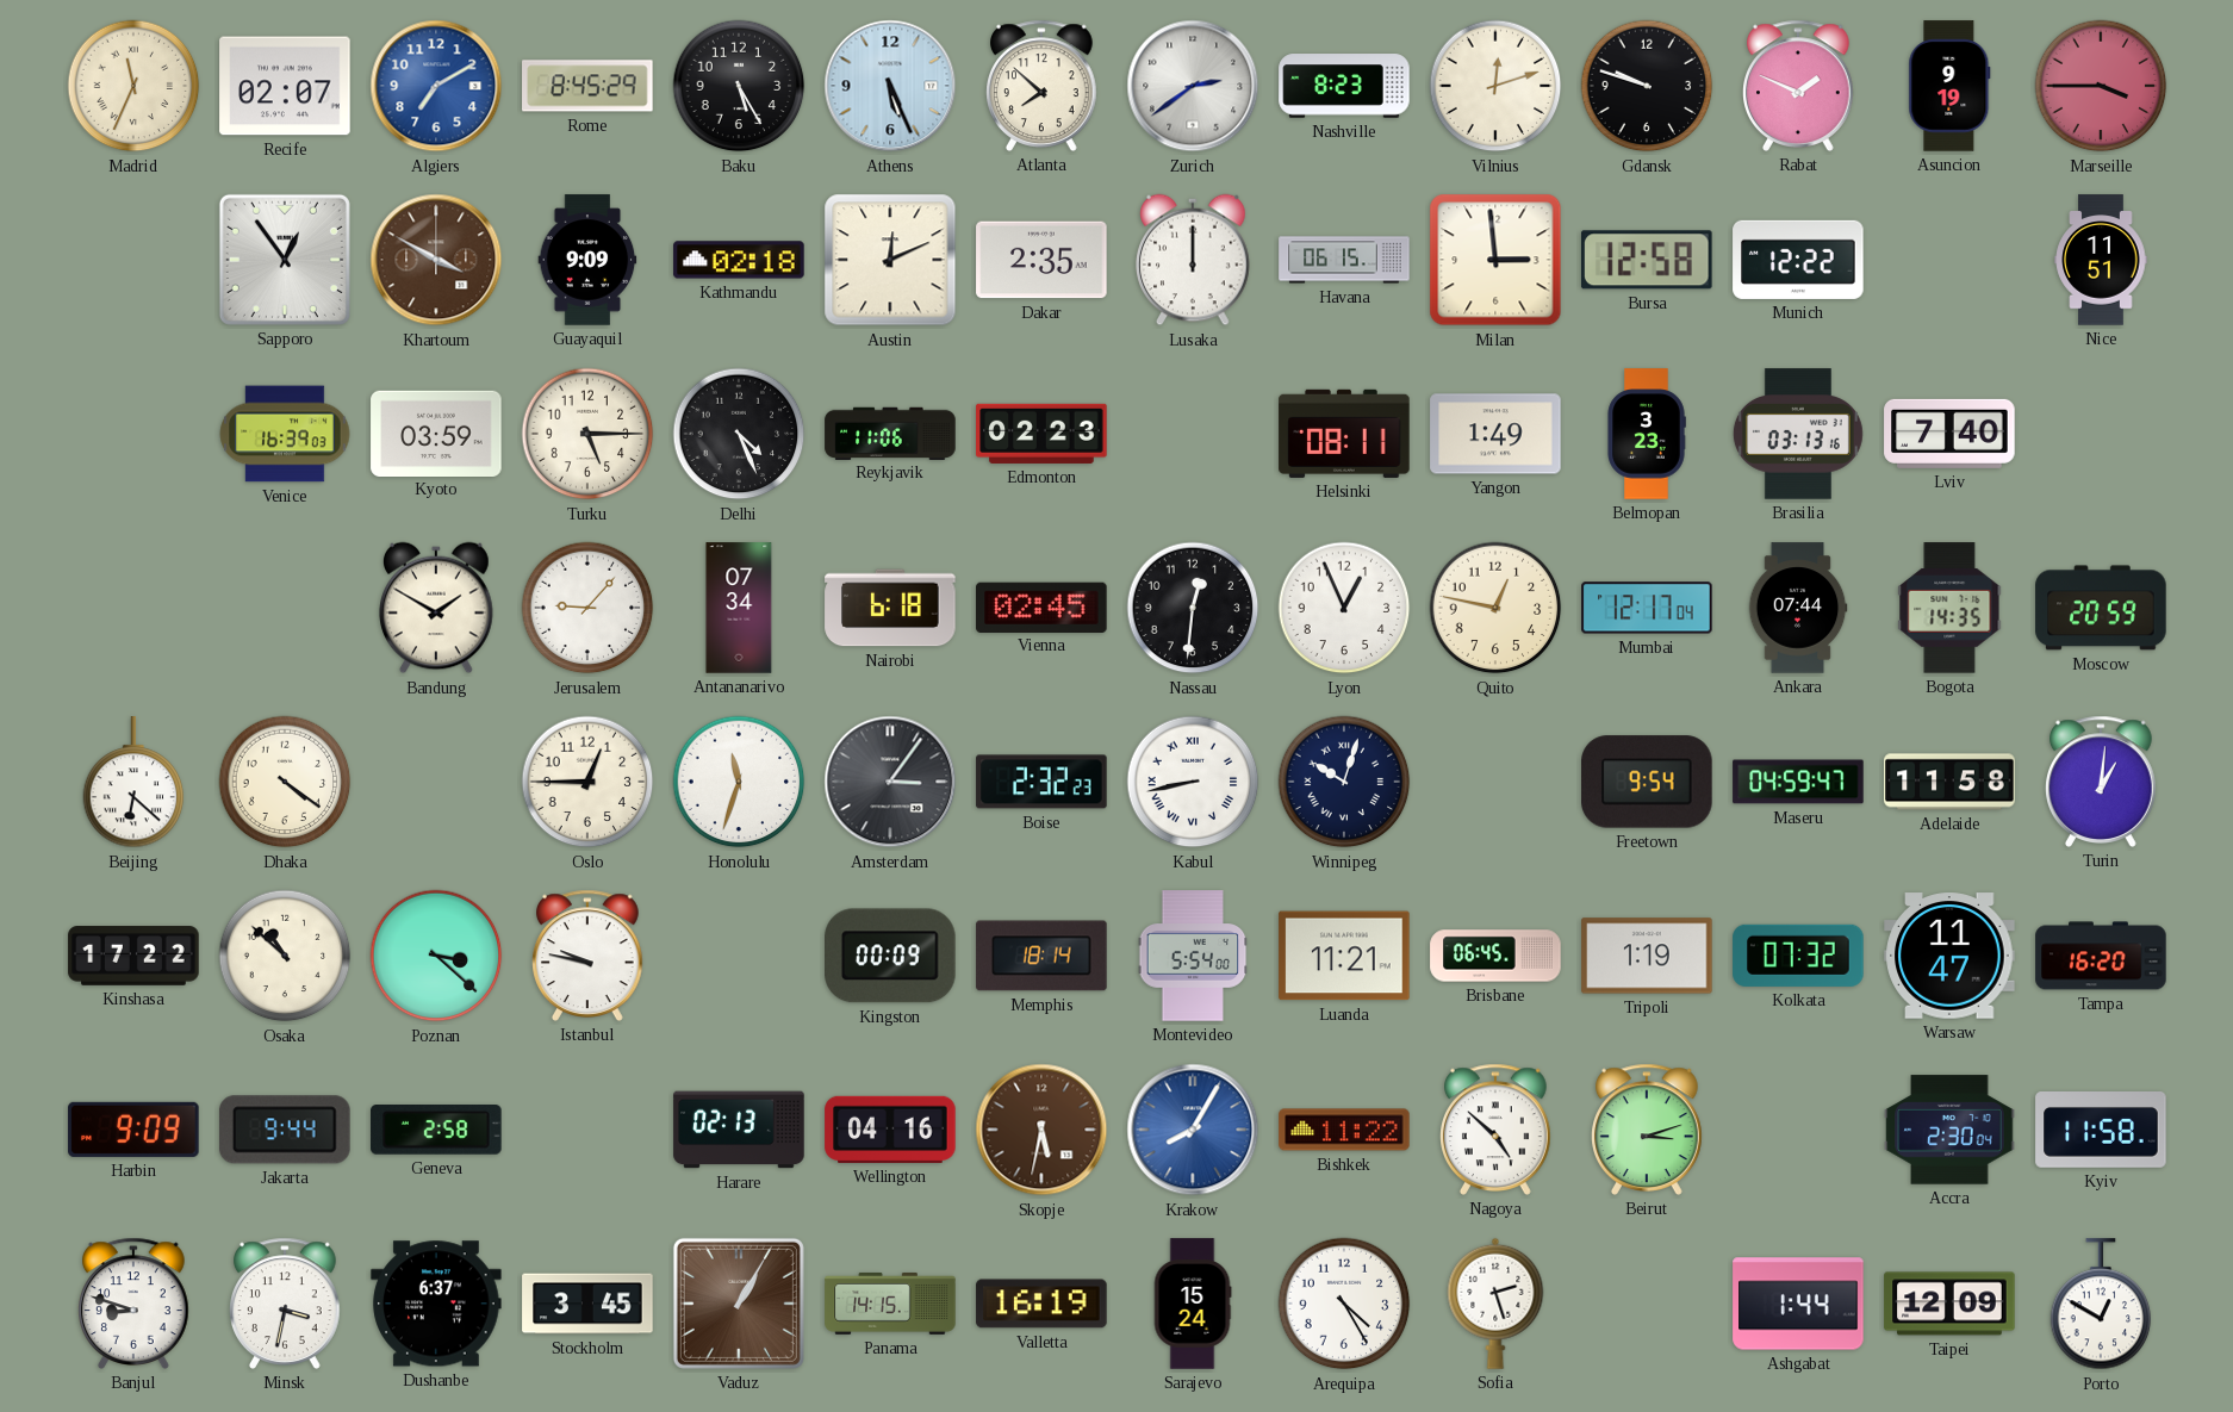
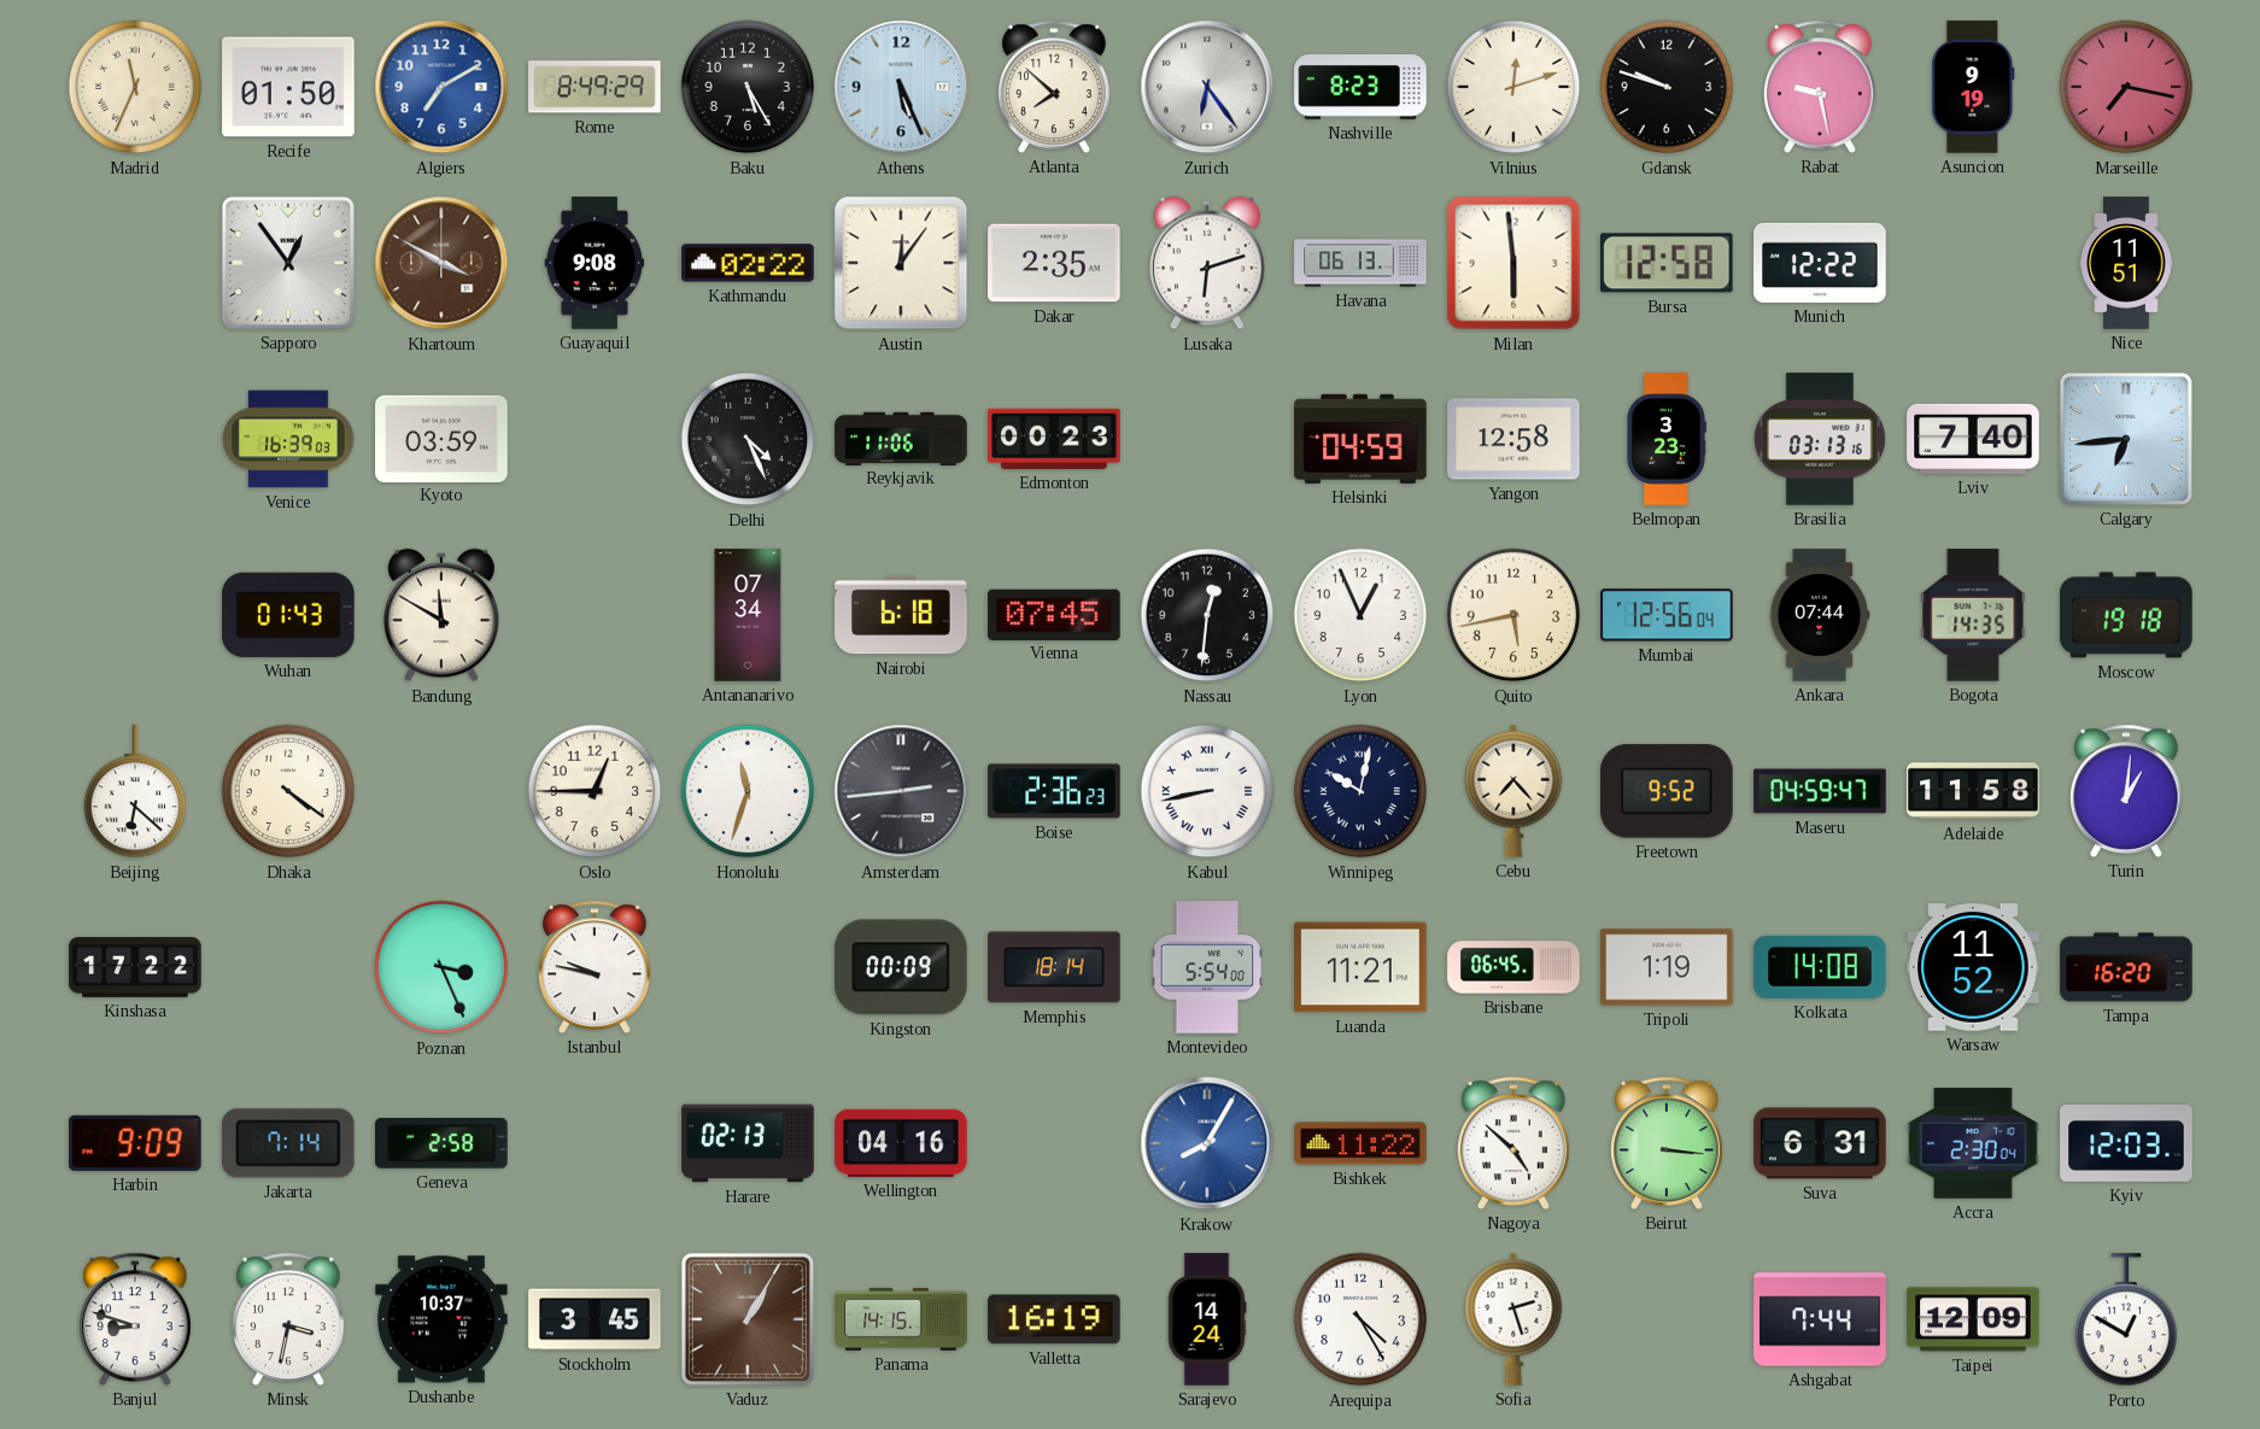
Recife: 02:07 -> 01:50 (288, 87)
Rome: 8:45 -> 8:49 (595, 87)
Zurich: 2:39 -> 6:24 (1207, 87)
Rabat: 1:49 -> 9:28 (1821, 87)
Marseille: 3:45 -> 7:17 (2126, 87)
Guayaquil: 9:09 -> 9:08 (595, 263)
Kathmandu: 02:18 -> 02:22 (748, 263)
Austin: 12:11 -> 12:06 (901, 263)
Lusaka: 12:00 -> 6:12 (1207, 263)
Havana: 06:15 -> 06:13 (1360, 263)
Milan: 2:59 -> 5:59 (1514, 263)
Turku: 5:15 -> none (587, 434)
Edmonton: 02:23 -> 00:23 (1054, 439)
Helsinki: 08:11 -> 04:59 (1360, 439)
Yangon: 1:49 -> 12:58 (1514, 439)
Calgary: none -> 6:44 (2126, 439)
Wuhan: none -> 01:43 (288, 615)
Bandung: 1:50 -> 11:50 (441, 615)
Jerusalem: 9:07 -> none (587, 608)
Vienna: 02:45 -> 07:45 (1054, 614)
Quito: 12:47 -> 5:43 (1514, 615)
Mumbai: 12:17 -> 12:56 (1667, 615)
Moscow: 20:59 -> 19:18 (2126, 615)
Amsterdam: 3:06 -> 2:44 (901, 791)
Boise: 2:32 -> 2:36 (1054, 791)
Winnipeg: 10:03 -> 10:02 (1360, 791)
Cebu: none -> 7:23 (1514, 791)
Freetown: 9:54 -> 9:52 (1667, 791)
Osaka: 10:52 -> none (285, 956)
Poznan: 3:22 -> 3:26 (441, 967)
Kolkata: 07:32 -> 14:08 (1820, 967)
Warsaw: 11:47 -> 11:52 (1973, 967)
Jakarta: 9:44 -> 7:14 (289, 1143)
Skopje: 5:32 -> none (1041, 1130)
Beirut: 3:12 -> 3:16 (1668, 1143)
Suva: none -> 6:31 (1820, 1143)
Kyiv: 11:58 -> 12:03 (2126, 1144)
Dushanbe: 6:37 -> 10:37 (441, 1319)
Sarajevo: 15:24 -> 14:24 (1207, 1319)
Ashgabat: 1:44 -> 7:44 (1820, 1319)
